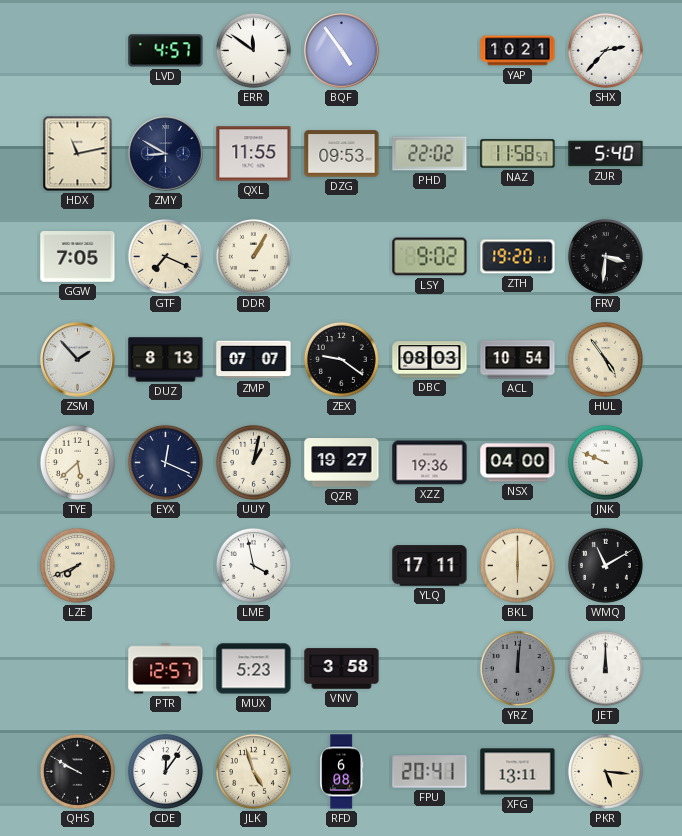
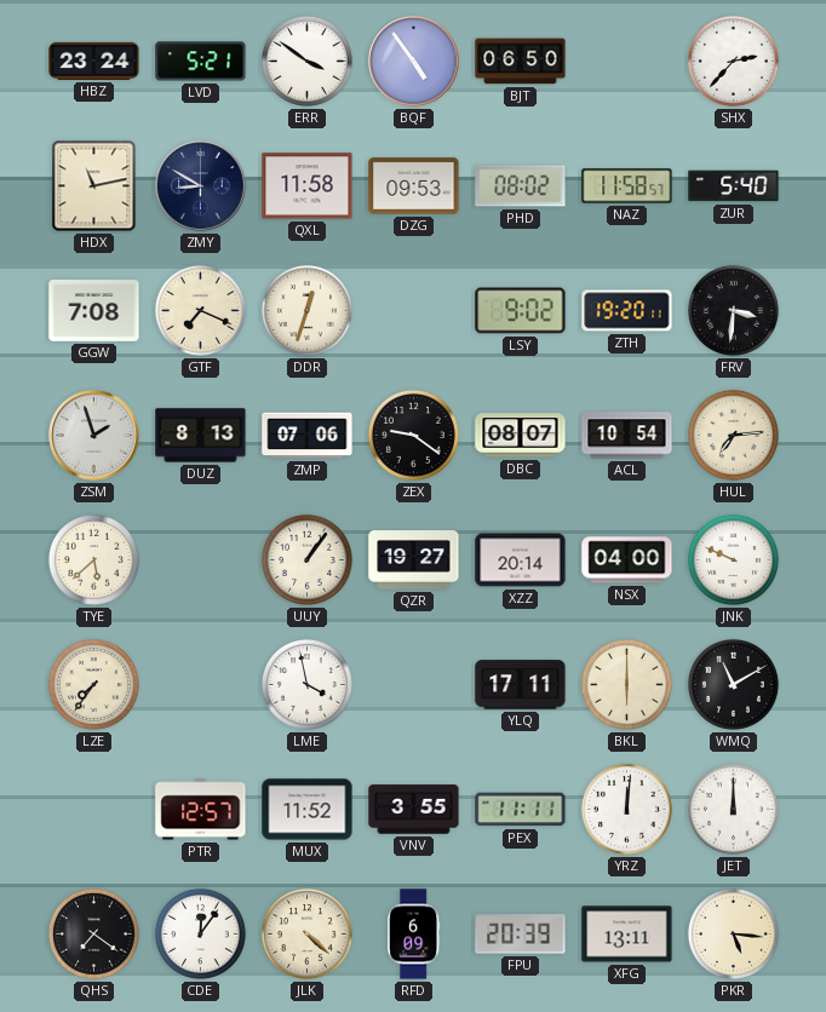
HBZ: none -> 23:24 (94, 61)
LVD: 4:57 -> 5:21 (201, 62)
ERR: 11:51 -> 3:51 (306, 61)
BJT: none -> 06:50 (521, 62)
YAP: 10:21 -> none (518, 51)
QXL: 11:55 -> 11:58 (308, 186)
PHD: 22:02 -> 08:02 (521, 186)
GGW: 7:05 -> 7:08 (94, 311)
DDR: 1:05 -> 12:33 (306, 310)
ZSM: 1:53 -> 1:57 (94, 436)
ZMP: 07:07 -> 07:06 (308, 436)
DBC: 08:03 -> 08:07 (521, 436)
HUL: 4:54 -> 7:14 (733, 435)
EYX: 12:19 -> none (165, 462)
UUY: 1:02 -> 1:06 (306, 559)
XZZ: 19:36 -> 20:14 (521, 560)
LZE: 7:41 -> 7:36 (93, 684)
MUX: 5:23 -> 11:52 (308, 810)
VNV: 3:58 -> 3:55 (414, 810)
PEX: none -> 11:11 (521, 810)
YRZ dial: grey -> white (626, 809)
QHS: 9:50 -> 7:21 (93, 933)
JLK: 4:57 -> 4:22 (306, 933)
RFD: 6:08 -> 6:09 (414, 935)
FPU: 20:41 -> 20:39 (521, 935)
